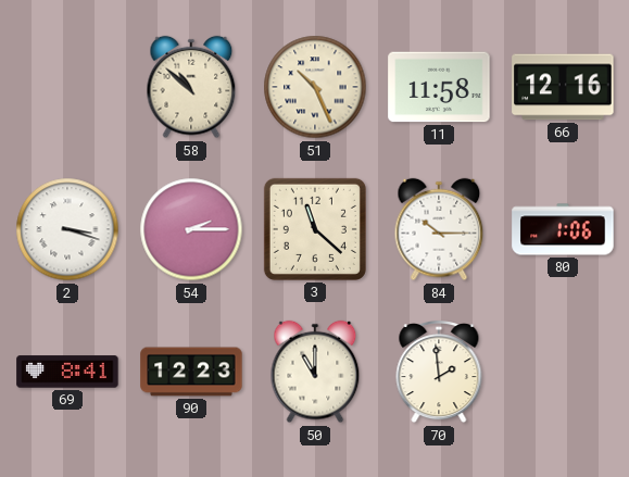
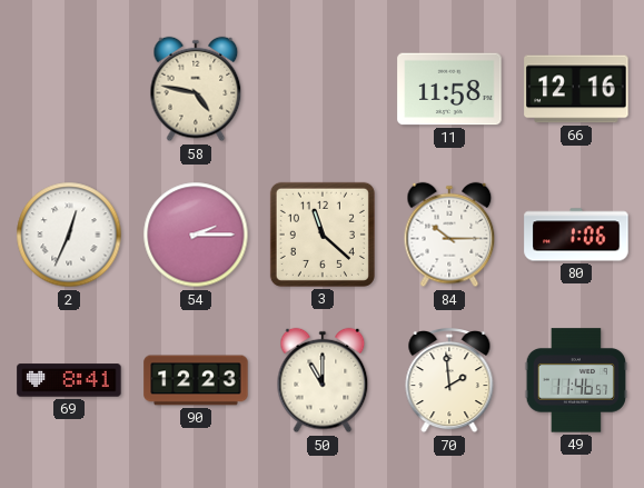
58: 10:52 -> 4:47 (196, 89)
51: 10:26 -> none (315, 87)
2: 3:18 -> 12:34 (69, 235)
49: none -> 11:46 (576, 380)
